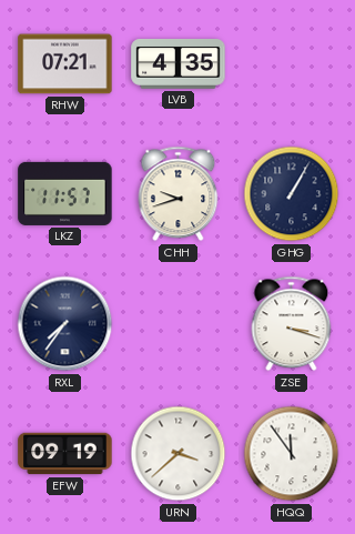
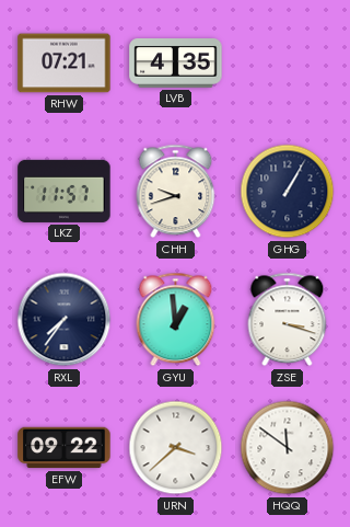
GYU: none -> 12:59 (176, 320)
EFW: 09:19 -> 09:22 (65, 448)
HQQ: 11:54 -> 11:51 (288, 448)
